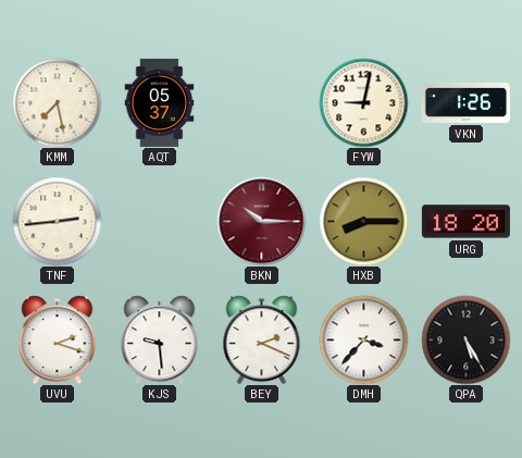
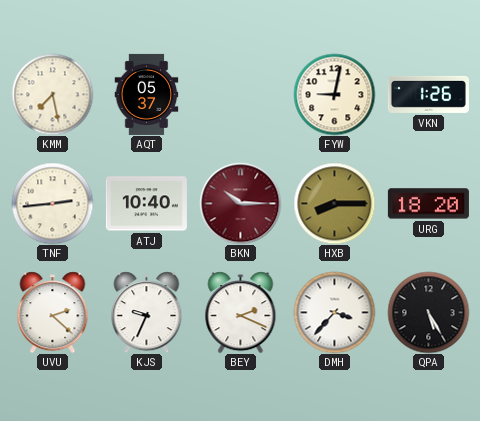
ATJ: none -> 10:40 (146, 204)
UVU: 2:18 -> 2:22 (53, 312)
KJS: 9:29 -> 9:34 (147, 312)
